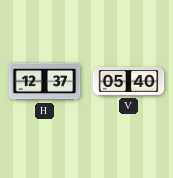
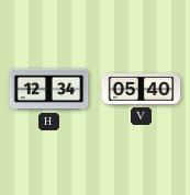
H: 12:37 -> 12:34 (49, 90)
